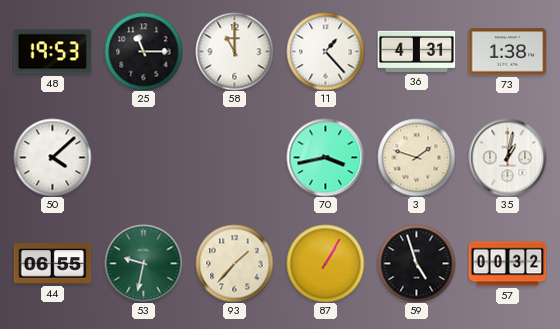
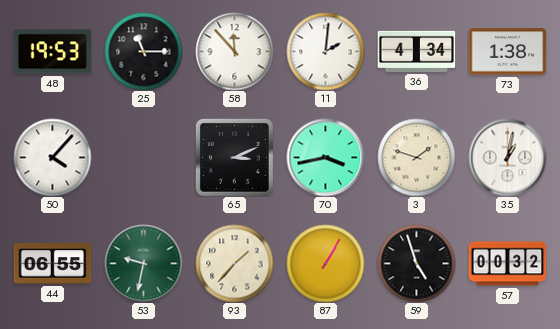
58: 11:00 -> 11:53 (234, 51)
11: 1:23 -> 2:01 (325, 51)
36: 4:31 -> 4:34 (416, 51)
50: 4:08 -> 4:07 (52, 157)
65: none -> 3:11 (234, 157)
